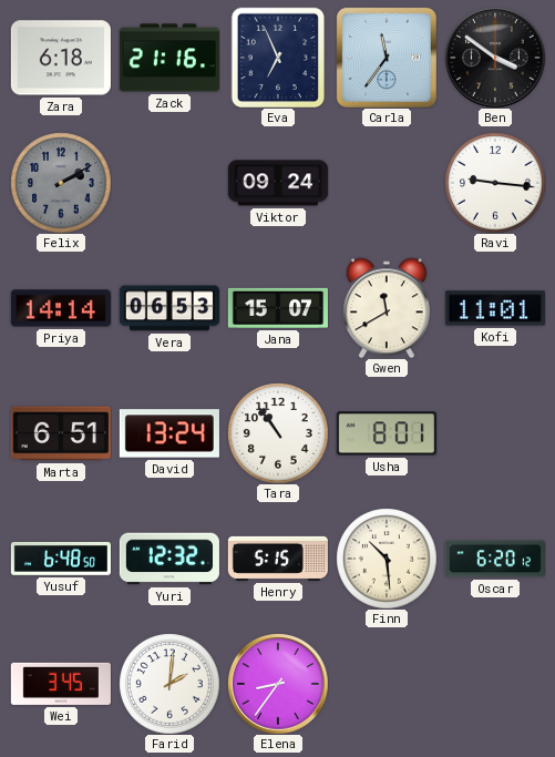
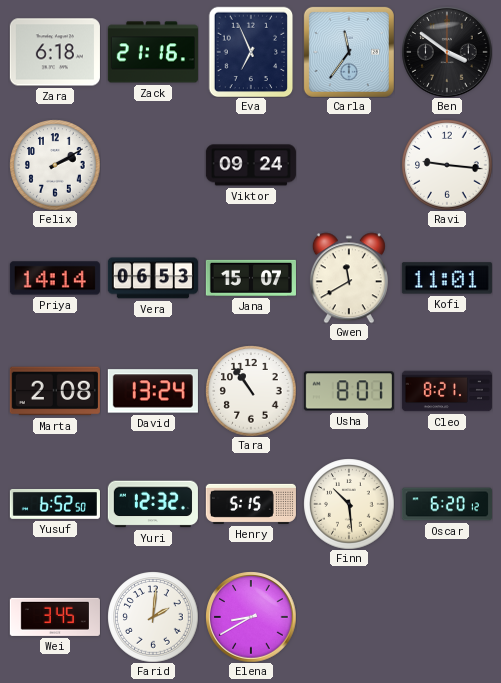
Felix dial: grey -> white (55, 165)
Marta: 6:51 -> 2:08 (55, 391)
Cleo: none -> 8:21 (447, 391)
Yusuf: 6:48 -> 6:52 (55, 505)
Elena: 8:36 -> 8:40 (251, 617)
